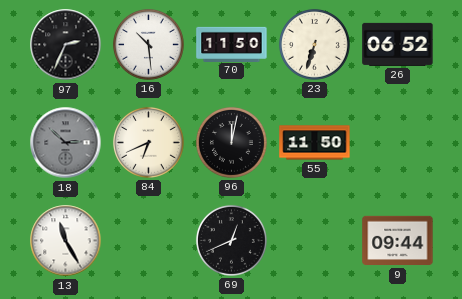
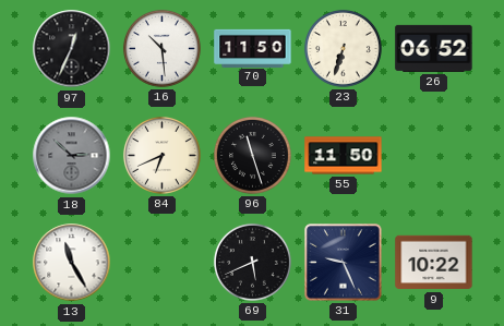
97: 2:34 -> 12:34 (72, 49)
96: 12:02 -> 11:27 (252, 155)
69: 12:41 -> 5:41 (252, 262)
31: none -> 9:26 (344, 263)
9: 09:44 -> 10:22 (434, 263)
